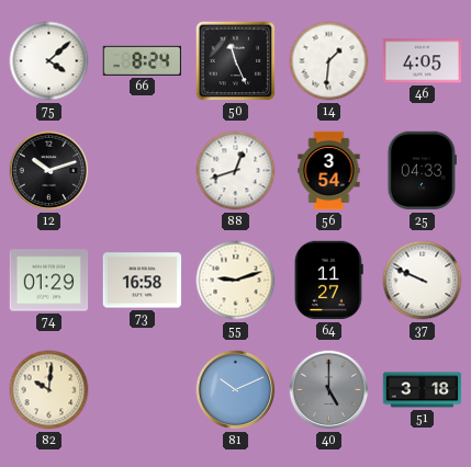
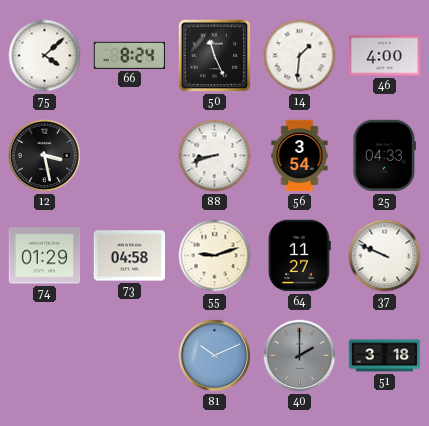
46: 4:05 -> 4:00 (385, 56)
12: 10:12 -> 3:28 (45, 156)
88: 12:42 -> 8:42 (215, 156)
73: 16:58 -> 04:58 (130, 256)
82: 10:01 -> none (49, 390)
40: 5:00 -> 2:00 (300, 356)
